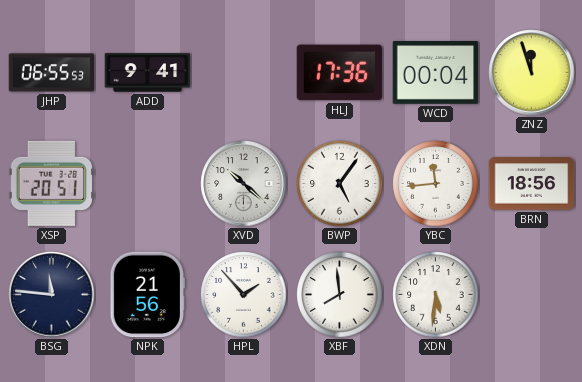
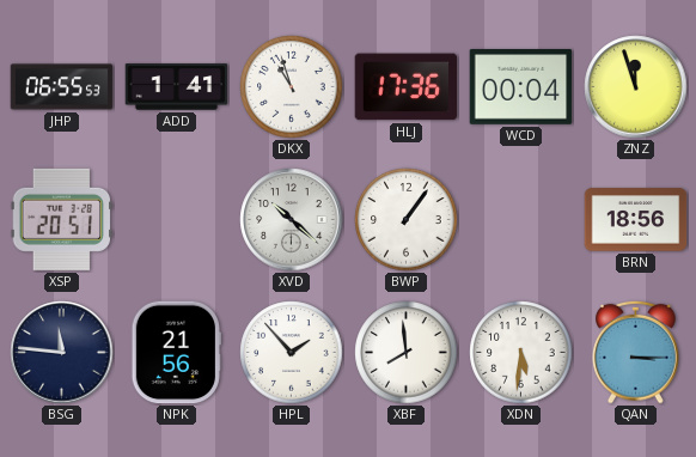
ADD: 9:41 -> 1:41 (177, 87)
DKX: none -> 10:57 (292, 87)
BWP: 5:06 -> 1:06 (407, 220)
YBC: 11:44 -> none (436, 184)
QAN: none -> 3:15 (636, 352)
